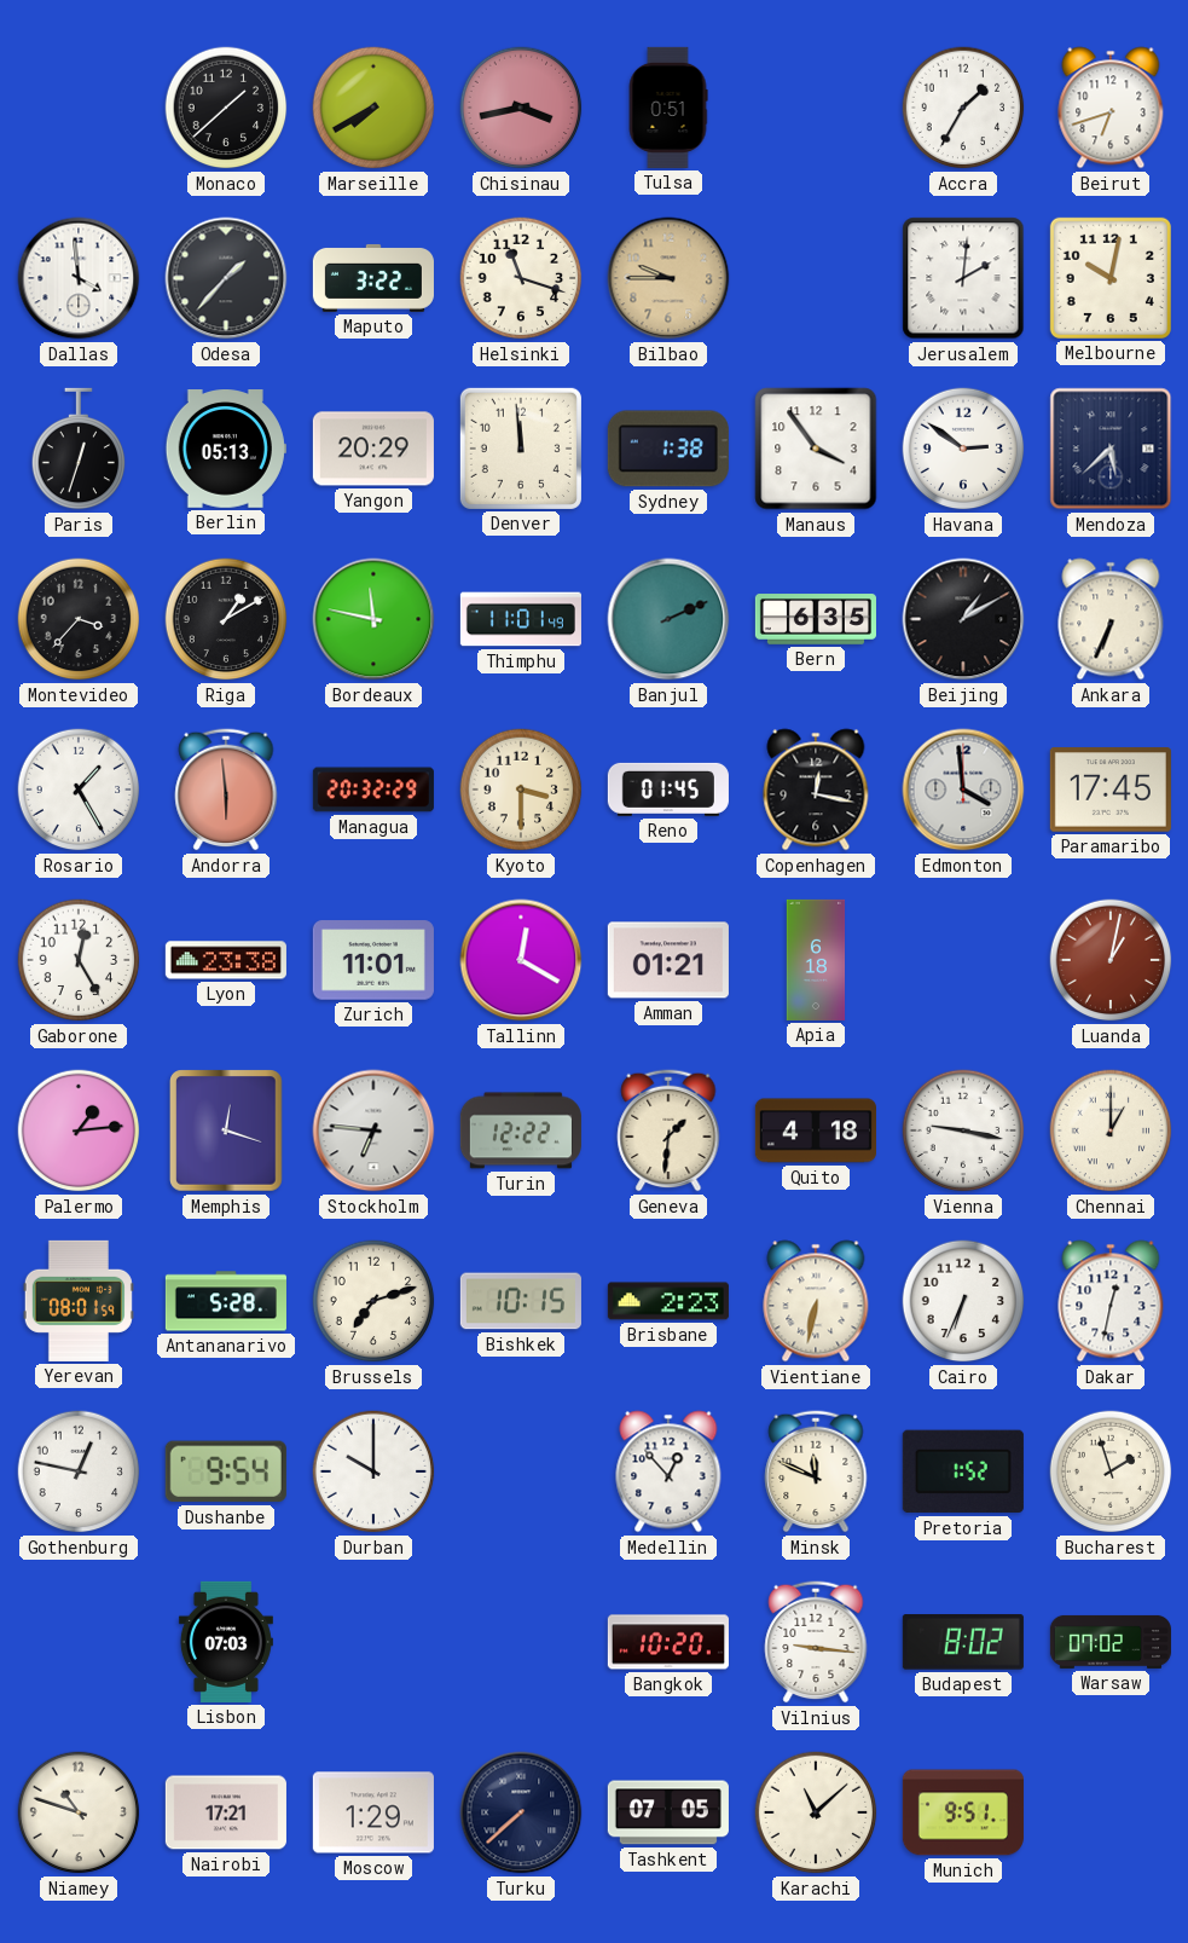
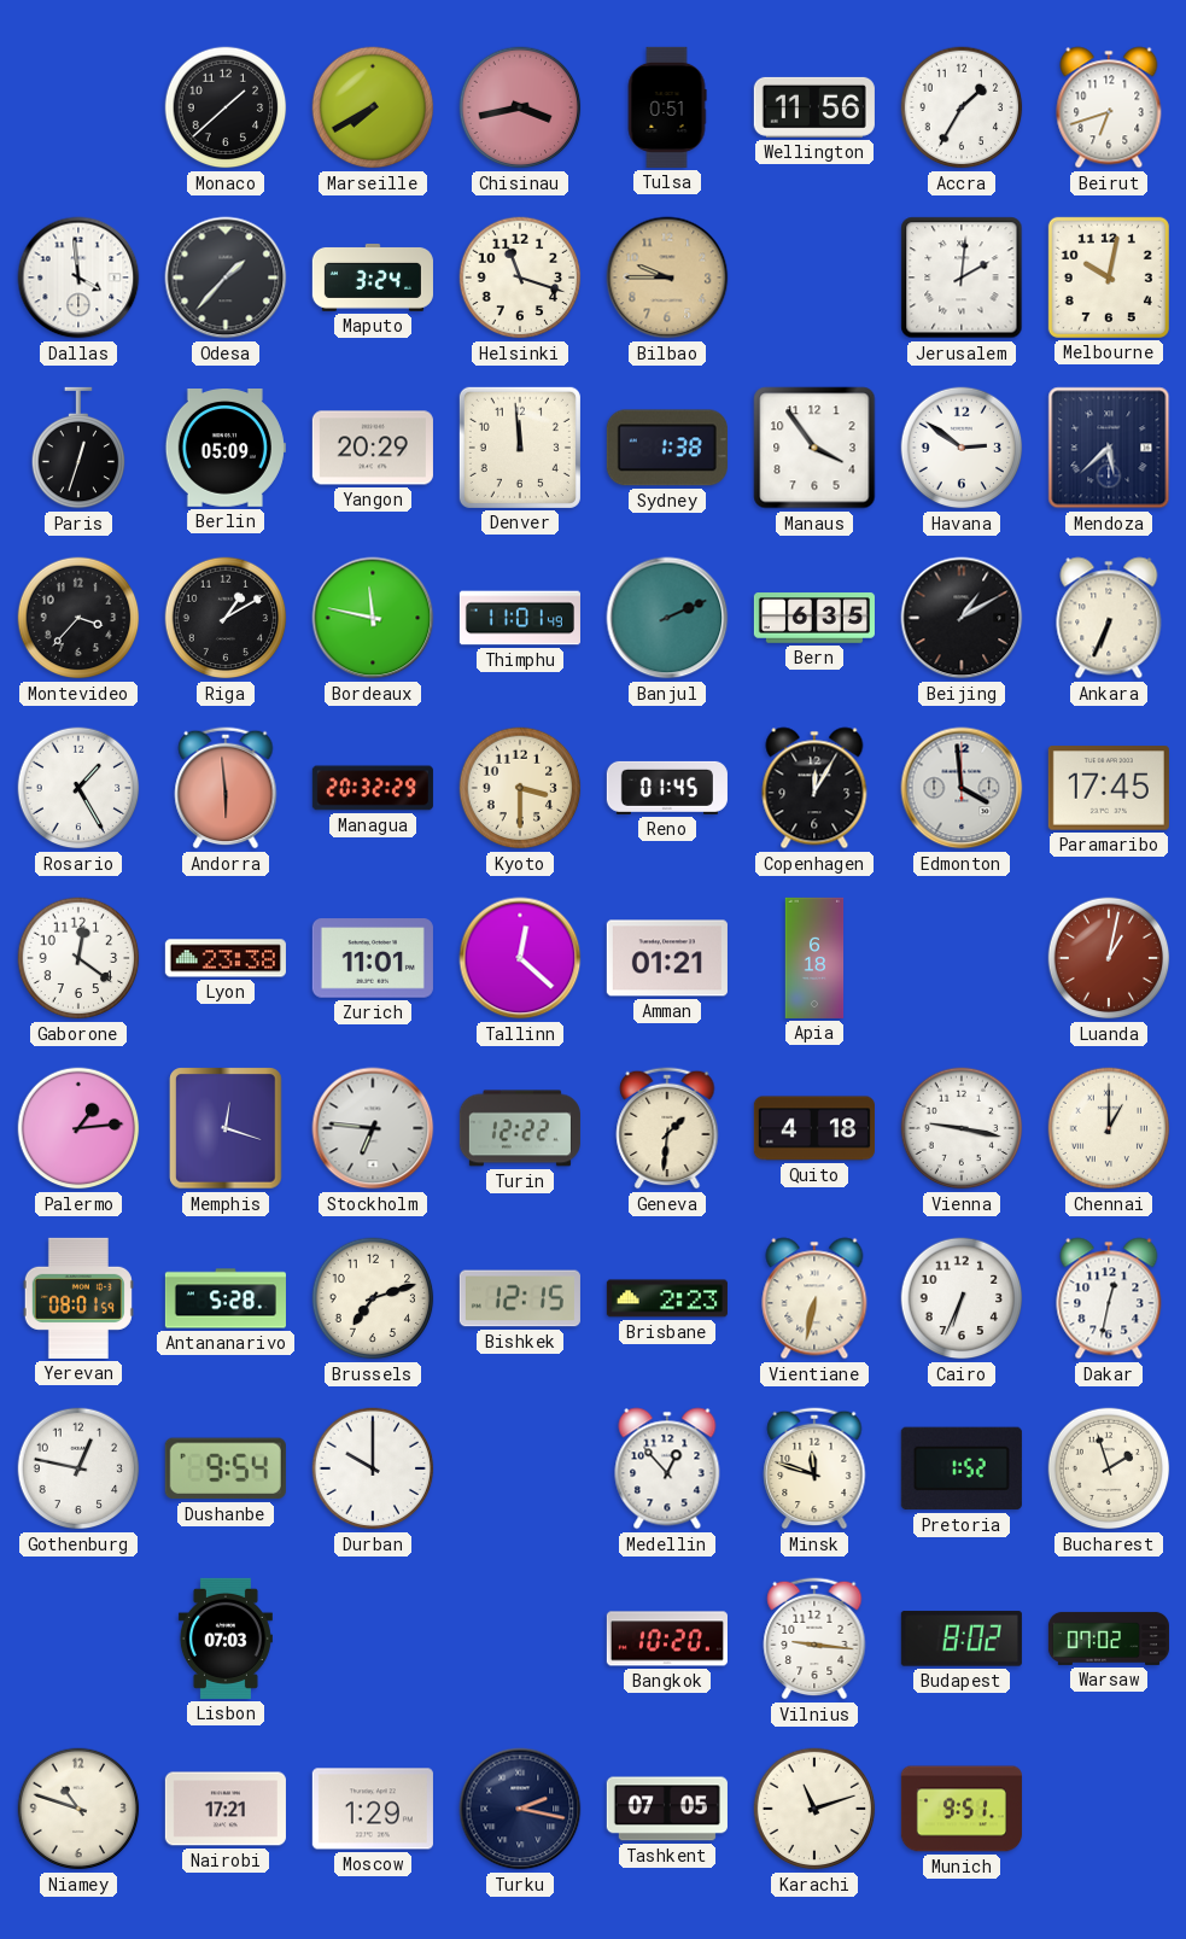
Wellington: none -> 11:56 (814, 107)
Maputo: 3:22 -> 3:24 (373, 278)
Berlin: 05:13 -> 05:09 (226, 448)
Copenhagen: 12:17 -> 12:05 (814, 788)
Gaborone: 12:25 -> 12:21 (78, 958)
Tallinn: 12:20 -> 12:22 (520, 958)
Bishkek: 10:15 -> 12:15 (520, 1298)
Minsk: 11:49 -> 11:48 (814, 1468)
Turku: 7:38 -> 2:17 (520, 1809)
Karachi: 11:08 -> 11:12 (814, 1809)
